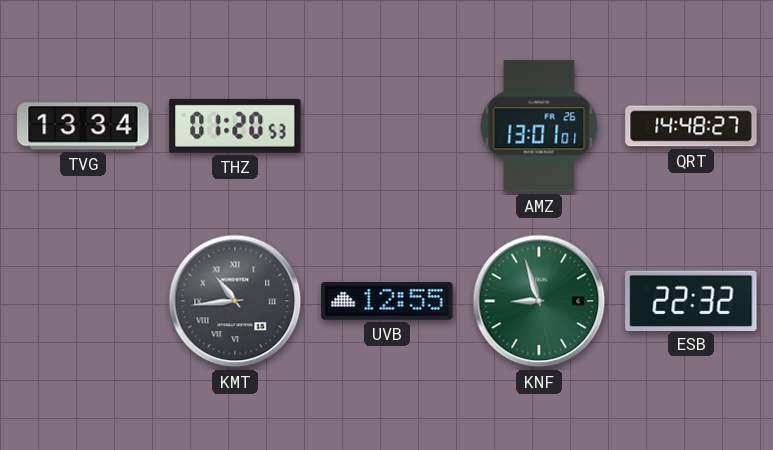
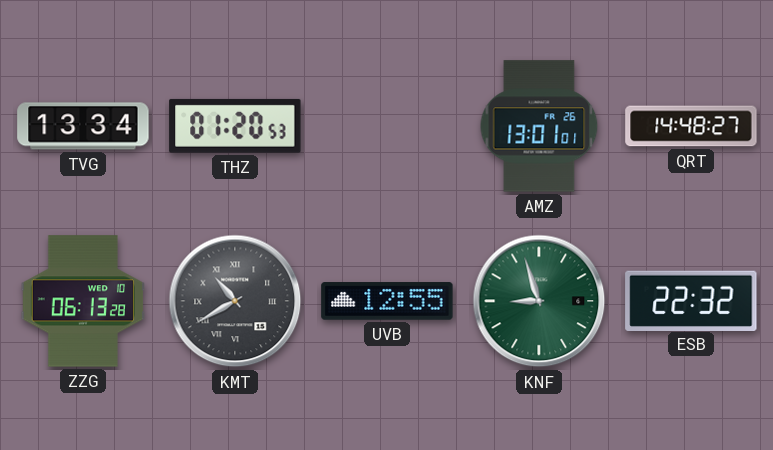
ZZG: none -> 06:13 (83, 301)
KMT: 10:44 -> 10:40 (235, 301)
